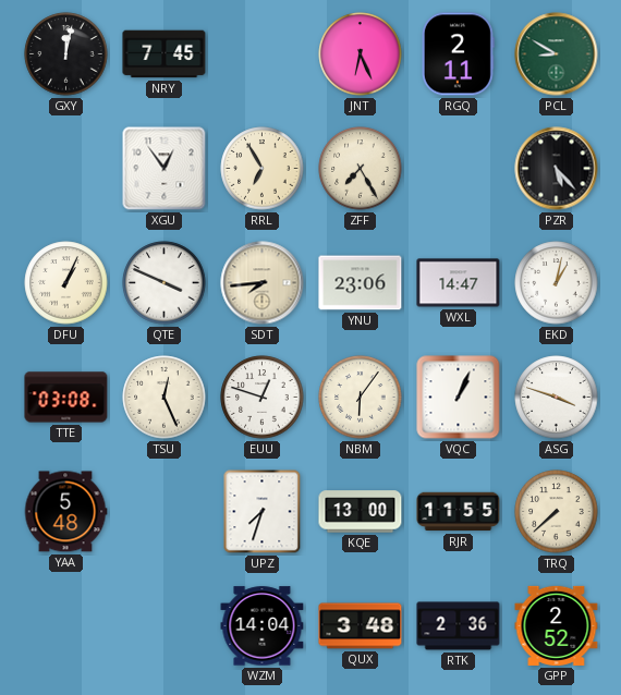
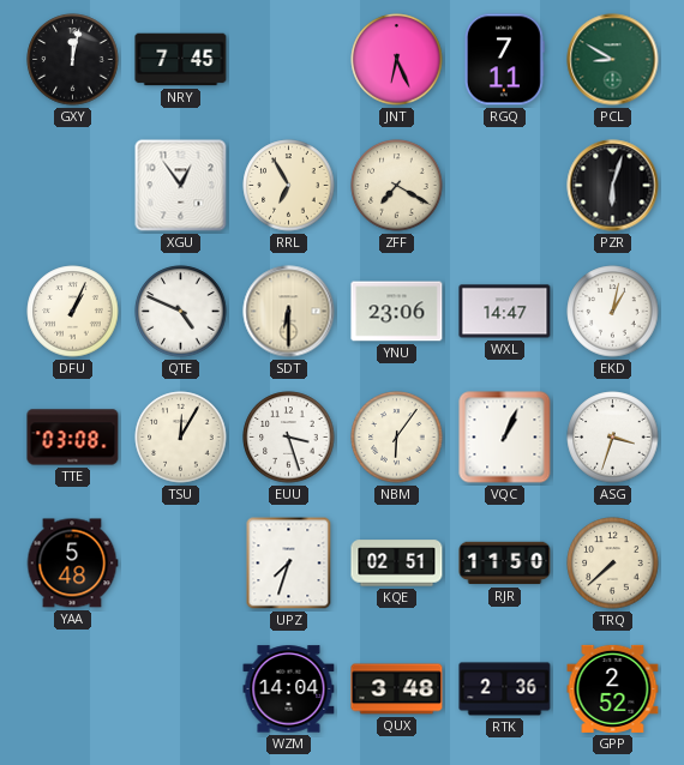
RGQ: 2:11 -> 7:11 (504, 60)
ZFF: 7:25 -> 7:20 (397, 186)
PZR: 5:23 -> 6:03 (613, 186)
QTE: 3:49 -> 4:49 (181, 312)
SDT: 7:44 -> 6:30 (289, 312)
TSU: 12:26 -> 12:05 (181, 438)
EUU: 12:48 -> 3:27 (289, 438)
ASG: 3:48 -> 3:33 (613, 438)
KQE: 13:00 -> 02:51 (397, 564)
RJR: 11:55 -> 11:50 (505, 564)
